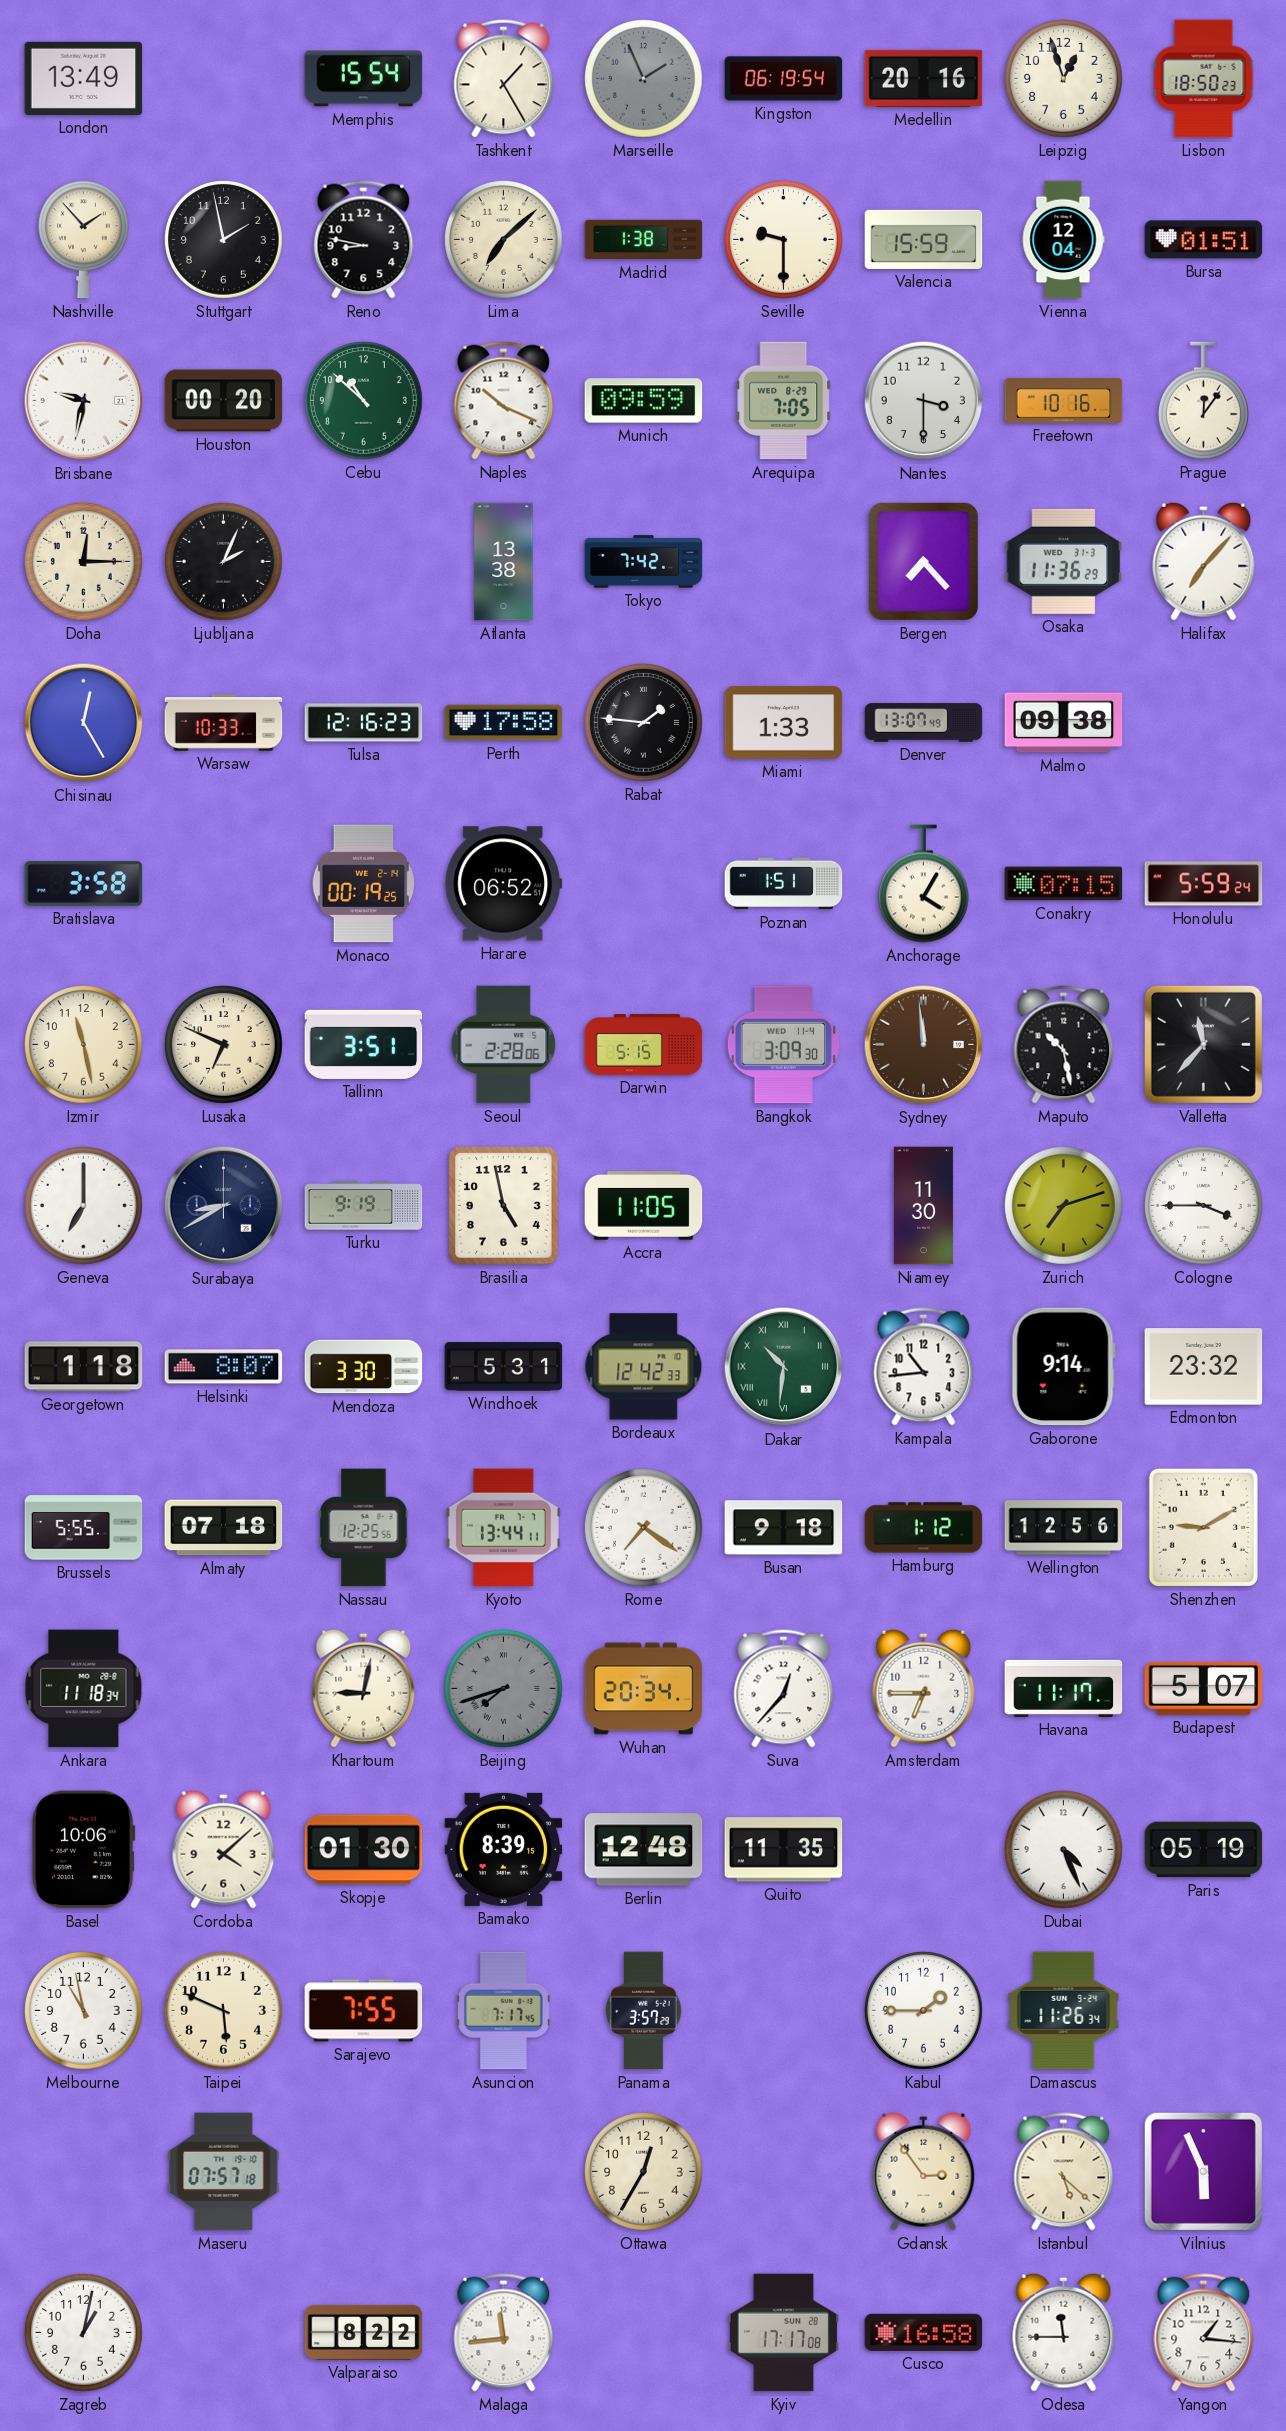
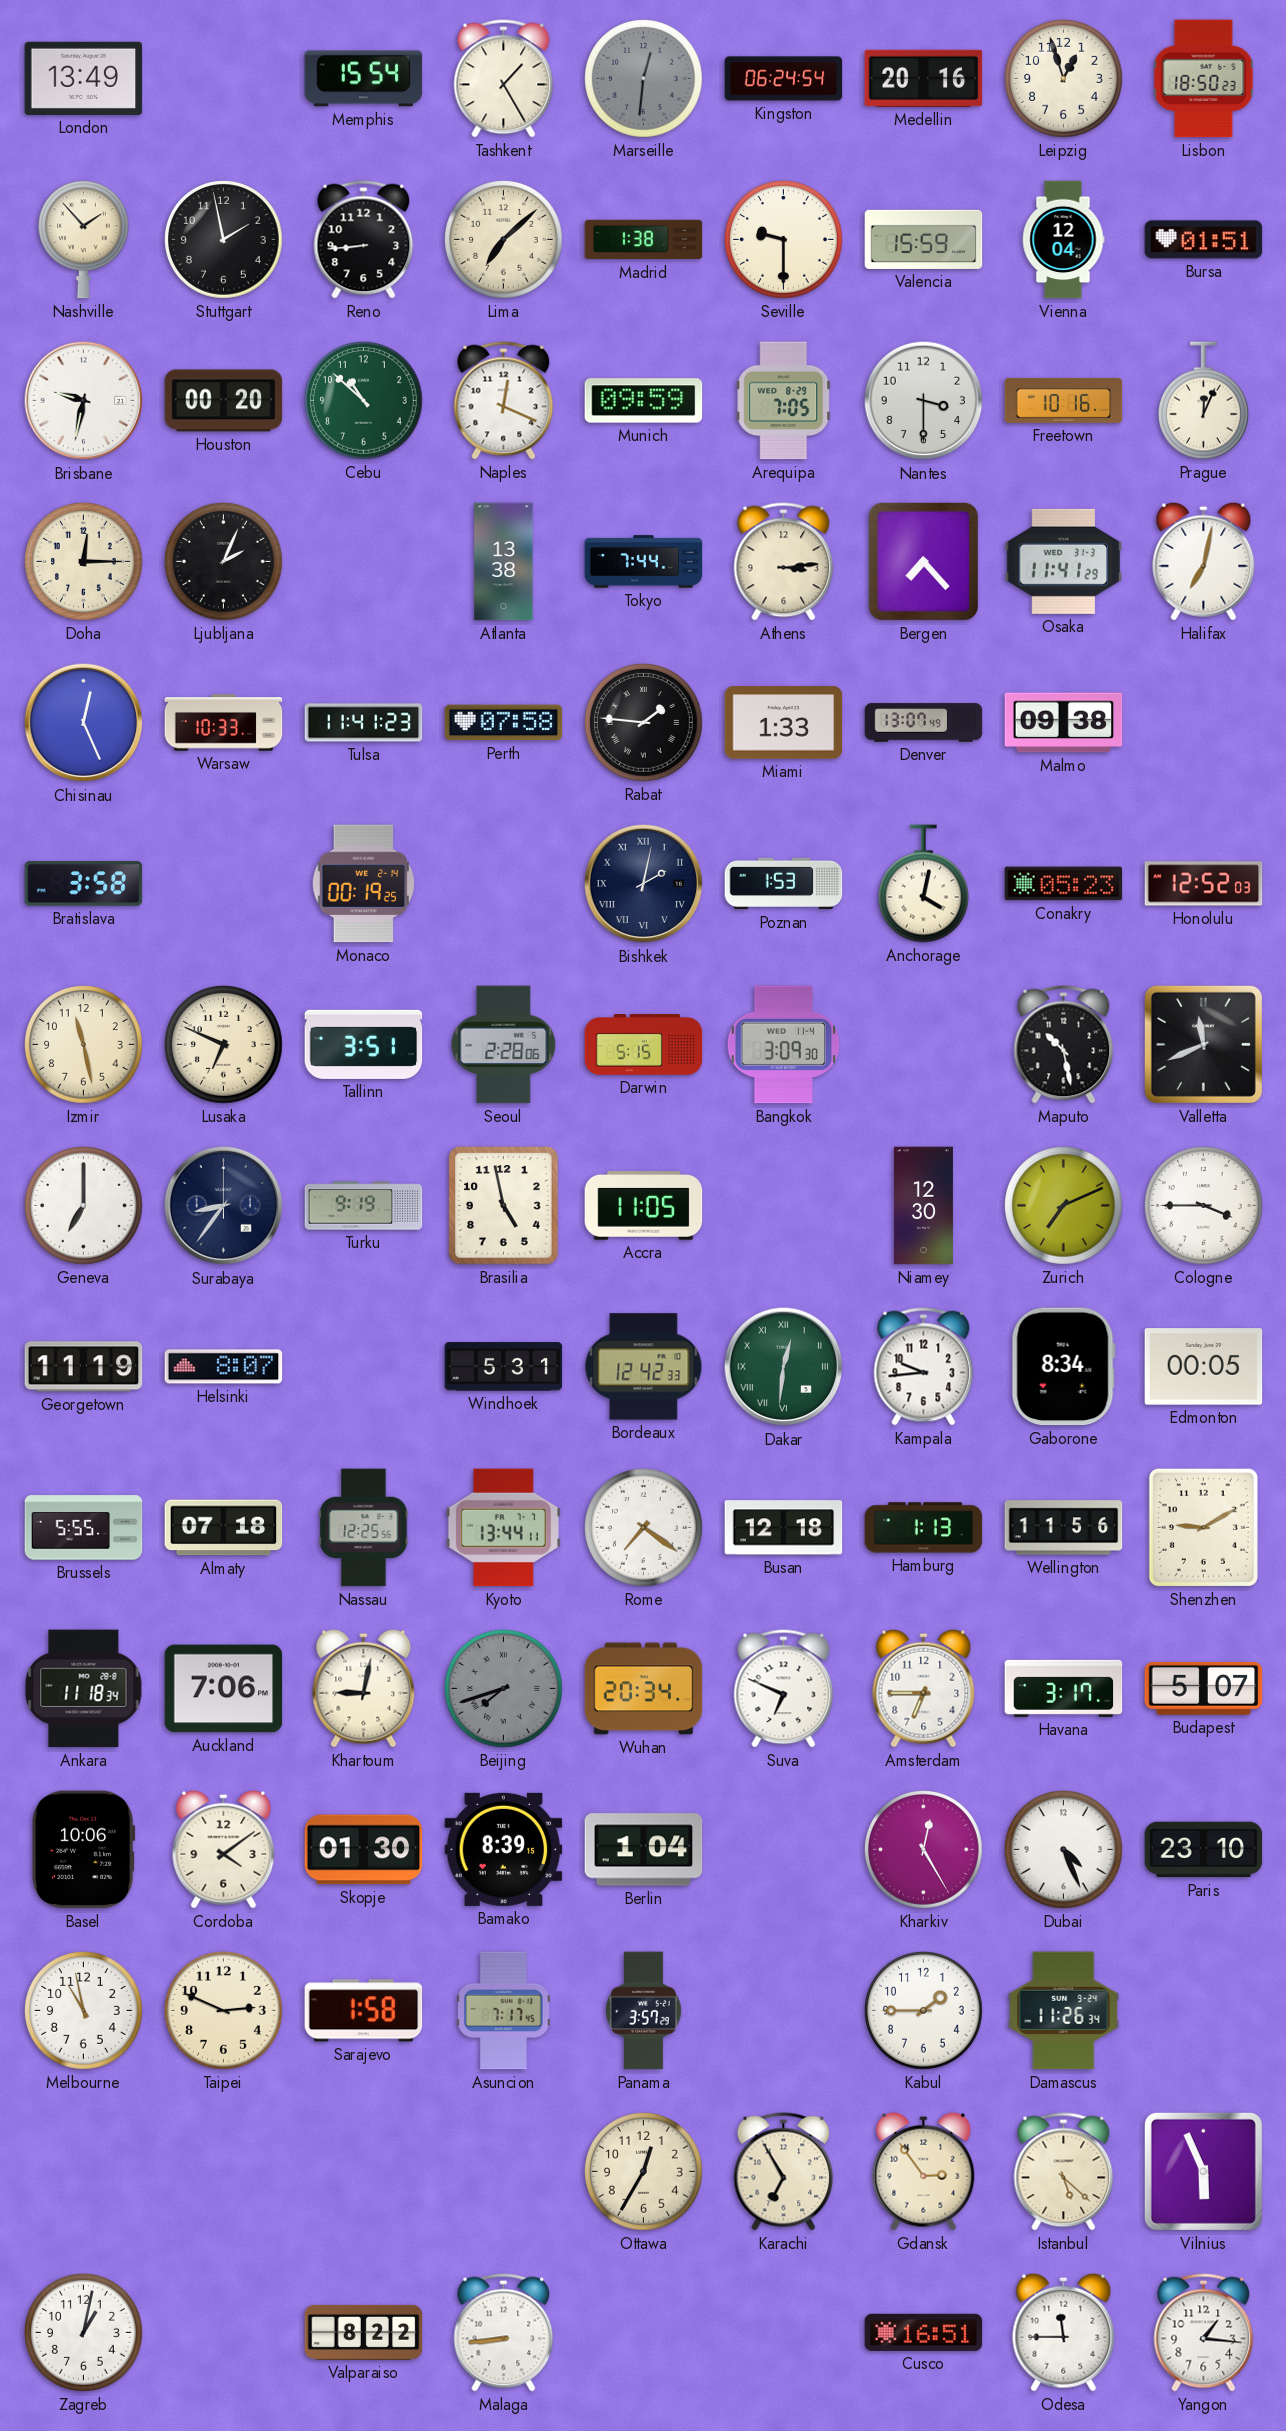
Marseille: 1:56 -> 12:31 (644, 79)
Kingston: 06:19 -> 06:24 (784, 79)
Reno: 8:47 -> 8:44 (364, 240)
Naples: 10:19 -> 12:19 (504, 401)
Prague: 12:06 -> 12:04 (1203, 401)
Tokyo: 7:42 -> 7:44 (644, 562)
Athens: none -> 3:14 (784, 562)
Osaka: 11:36 -> 11:41 (1064, 561)
Halifax: 7:07 -> 7:02 (1204, 561)
Chisinau: 12:25 -> 12:26 (84, 723)
Tulsa: 12:16 -> 11:41 (364, 723)
Perth: 17:58 -> 07:58 (504, 723)
Harare: 06:52 -> none (504, 884)
Bishkek: none -> 2:02 (644, 884)
Poznan: 1:51 -> 1:53 (784, 884)
Anchorage: 4:05 -> 4:02 (923, 884)
Conakry: 07:15 -> 05:23 (1064, 884)
Honolulu: 5:59 -> 12:52 (1204, 884)
Sydney: 11:59 -> none (924, 1045)
Valletta: 11:37 -> 11:41 (1203, 1044)
Surabaya: 8:40 -> 8:36 (224, 1206)
Niamey: 11:30 -> 12:30 (923, 1206)
Zurich: 7:12 -> 7:11 (1064, 1206)
Georgetown: 1:18 -> 11:19 (84, 1367)
Mendoza: 3:30 -> none (364, 1367)
Dakar: 10:31 -> 12:31 (784, 1367)
Kampala: 10:44 -> 9:44 (924, 1367)
Gaborone: 9:14 -> 8:34 (1063, 1367)
Edmonton: 23:32 -> 00:05 (1204, 1367)
Busan: 9:18 -> 12:18 (784, 1528)
Hamburg: 1:12 -> 1:13 (924, 1528)
Wellington: 12:56 -> 11:56 (1064, 1528)
Auckland: none -> 7:06 (224, 1689)
Suva: 12:37 -> 6:49 (784, 1689)
Havana: 11:17 -> 3:17 (1064, 1688)
Cordoba: 4:08 -> 4:09 (224, 1849)
Berlin: 12:48 -> 1:04 (644, 1850)
Quito: 11:35 -> none (784, 1850)
Kharkiv: none -> 12:25 (924, 1850)
Paris: 05:19 -> 23:10 (1204, 1850)
Taipei: 5:49 -> 2:49 (224, 2011)
Sarajevo: 7:55 -> 1:58 (364, 2011)
Maseru: 07:57 -> none (224, 2172)
Karachi: none -> 6:55 (784, 2172)
Malaga: 11:44 -> 8:44 (504, 2333)
Kyiv: 17:17 -> none (783, 2333)
Cusco: 16:58 -> 16:51 (924, 2332)
